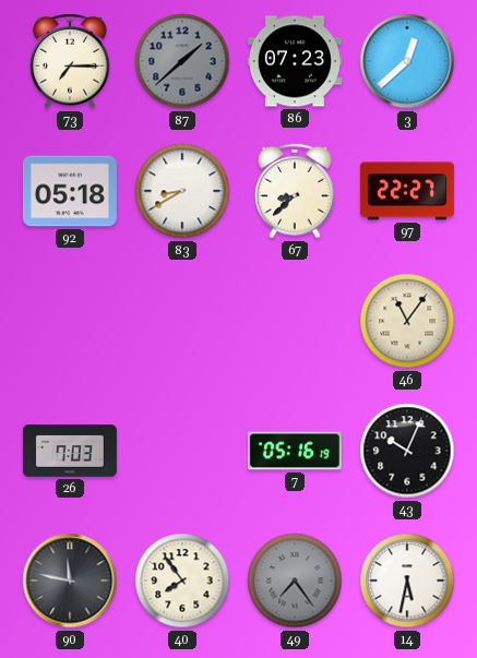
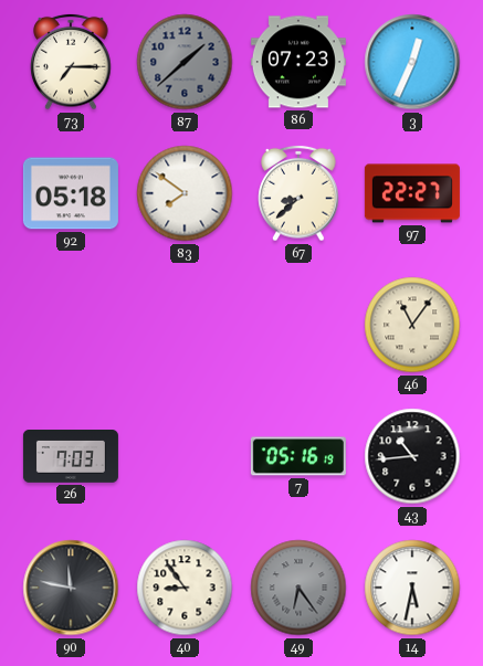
3: 12:38 -> 12:34 (412, 62)
83: 8:40 -> 7:51 (185, 193)
43: 10:04 -> 10:44 (412, 456)
40: 7:54 -> 8:54 (185, 588)
49: 7:24 -> 6:24 (298, 588)
